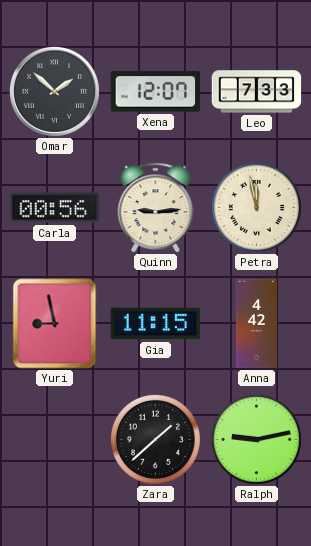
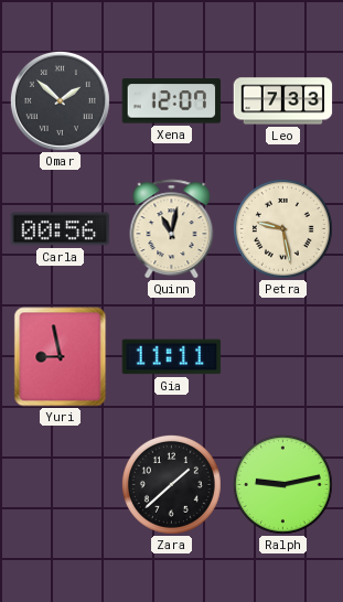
Quinn: 9:14 -> 11:02 (172, 229)
Petra: 11:58 -> 9:28 (282, 228)
Gia: 11:15 -> 11:11 (172, 357)
Anna: 4:42 -> none (256, 324)
